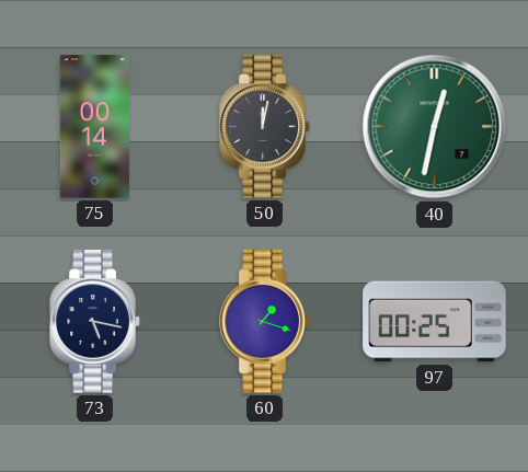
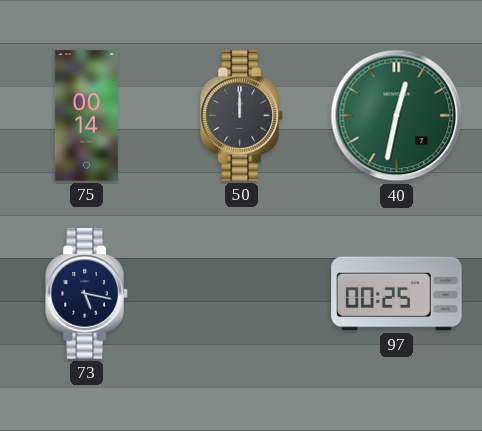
50: 12:02 -> 12:00 (242, 116)
60: 1:18 -> none (265, 322)
